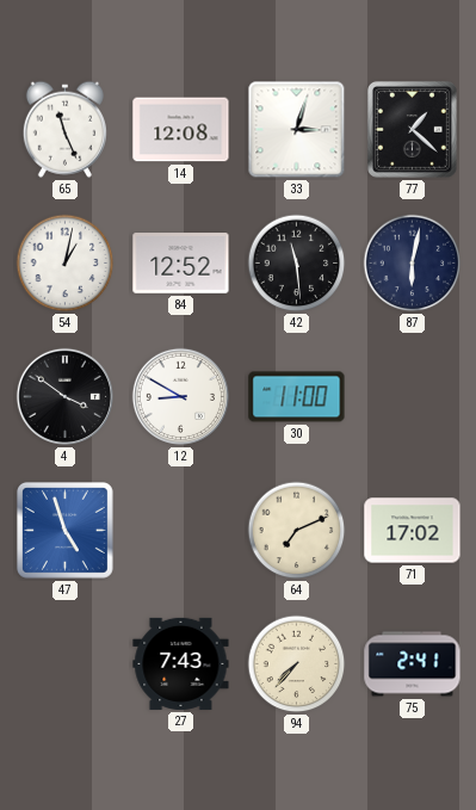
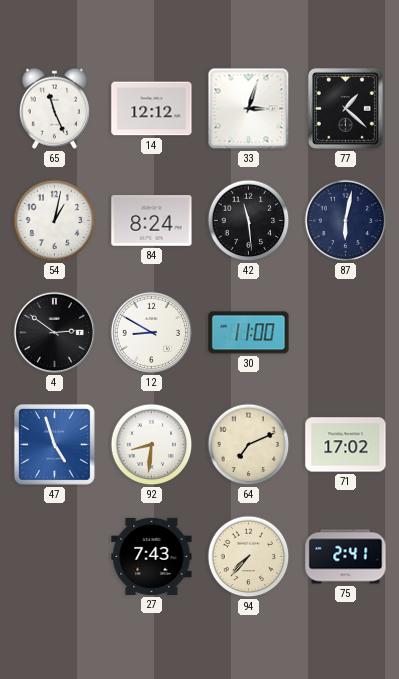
14: 12:08 -> 12:12 (152, 109)
84: 12:52 -> 8:24 (152, 221)
4: 3:51 -> 2:51 (54, 332)
92: none -> 8:31 (152, 445)
